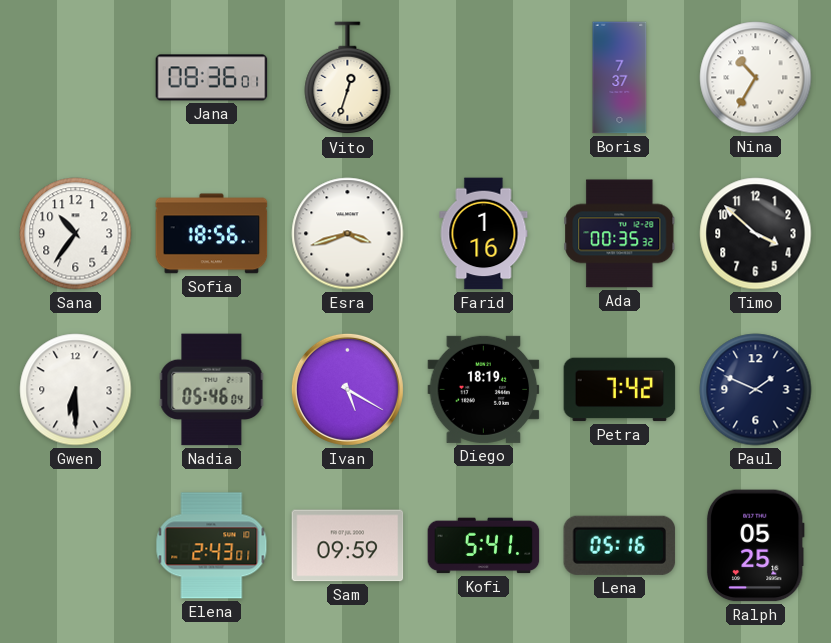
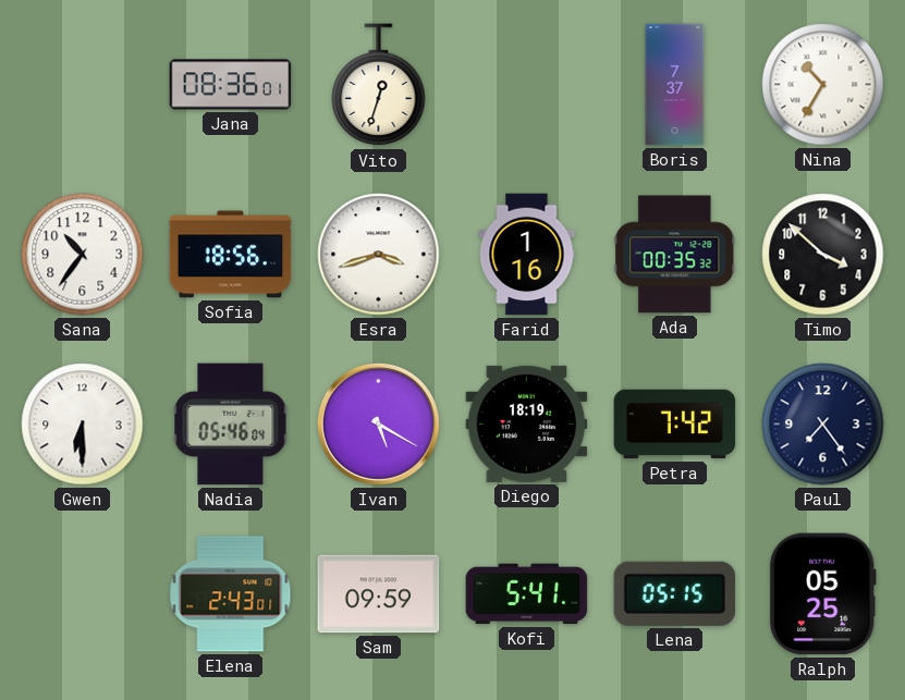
Paul: 1:49 -> 7:24 (823, 425)
Lena: 05:16 -> 05:15 (675, 593)
